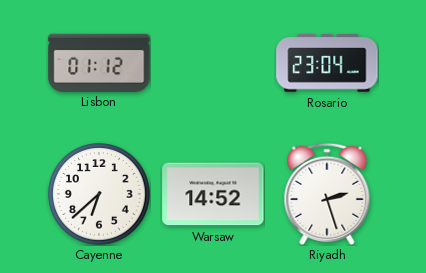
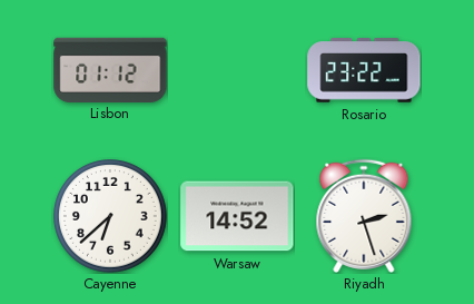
Rosario: 23:04 -> 23:22 (364, 70)
